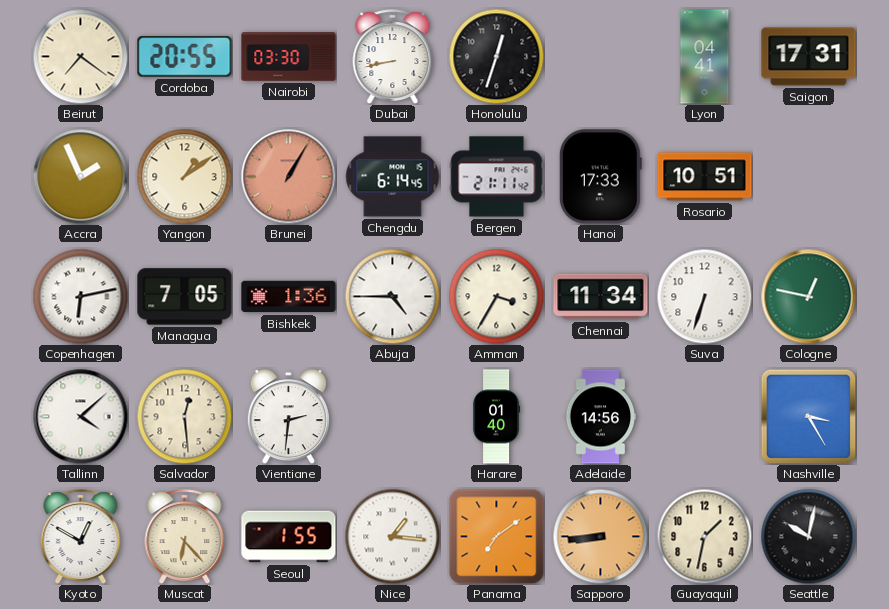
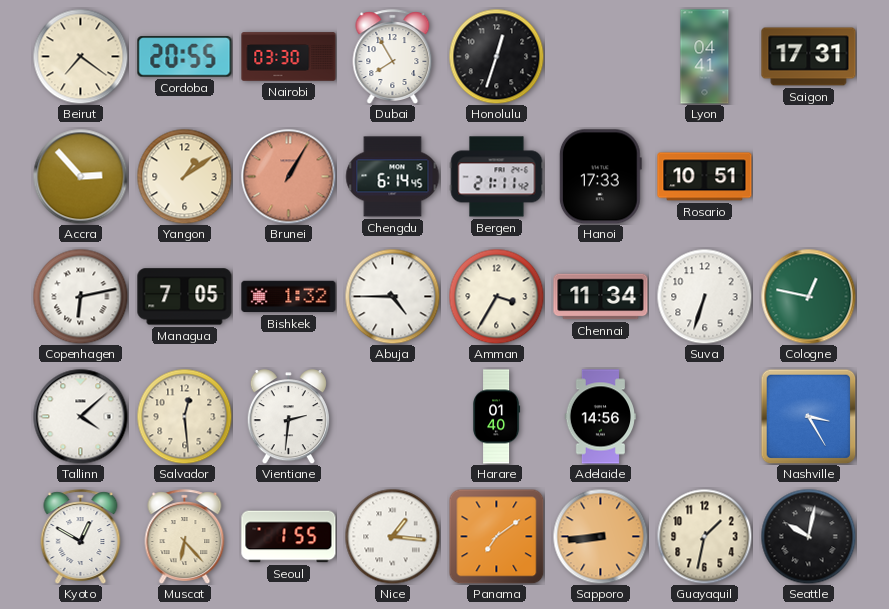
Dubai: 8:43 -> 7:55 (393, 56)
Accra: 1:56 -> 2:53 (80, 176)
Bishkek: 1:36 -> 1:32 (289, 297)
